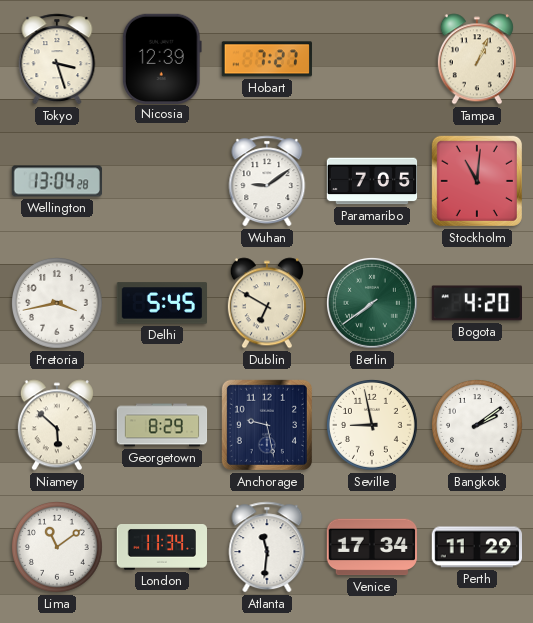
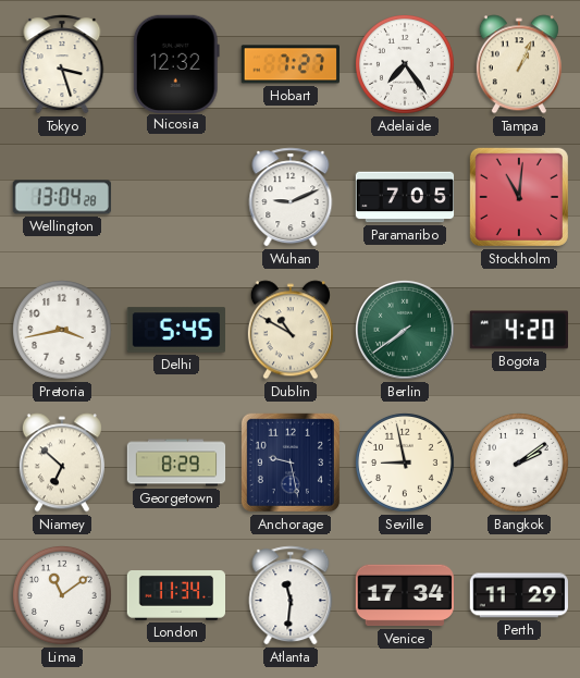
Nicosia: 12:39 -> 12:32 (176, 63)
Adelaide: none -> 7:24 (406, 65)
Wuhan: 9:09 -> 9:11 (291, 197)
Dublin: 6:50 -> 10:50 (291, 330)
Niamey: 5:52 -> 6:52 (62, 463)
